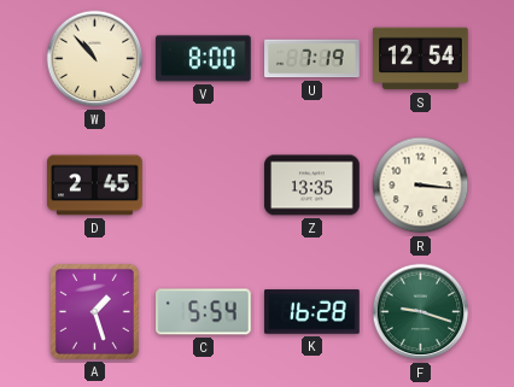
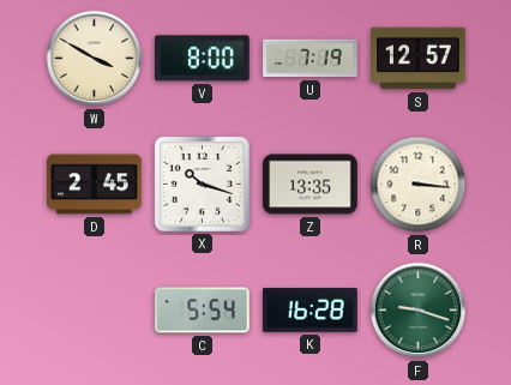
W: 10:53 -> 3:50 (95, 59)
S: 12:54 -> 12:57 (419, 59)
X: none -> 10:18 (202, 184)
A: 1:27 -> none (94, 311)
